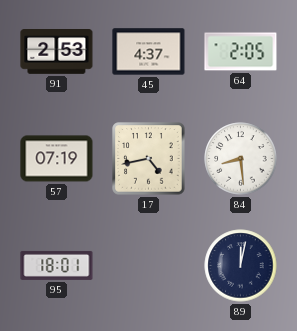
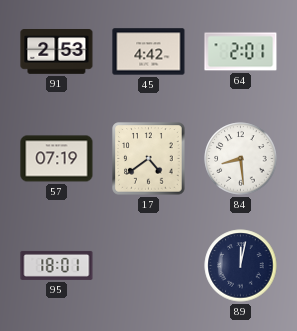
45: 4:37 -> 4:42 (149, 52)
64: 2:05 -> 2:01 (241, 52)
17: 4:43 -> 4:39 (149, 159)
